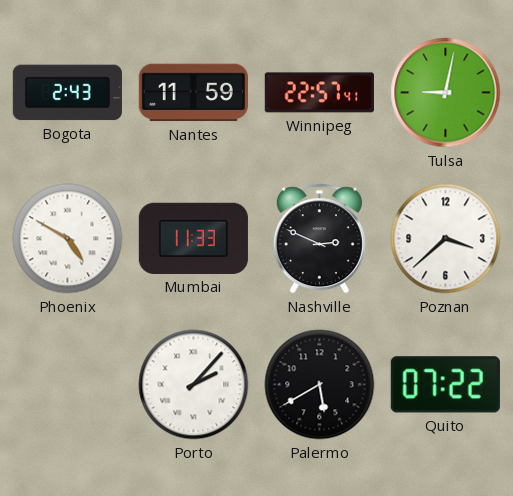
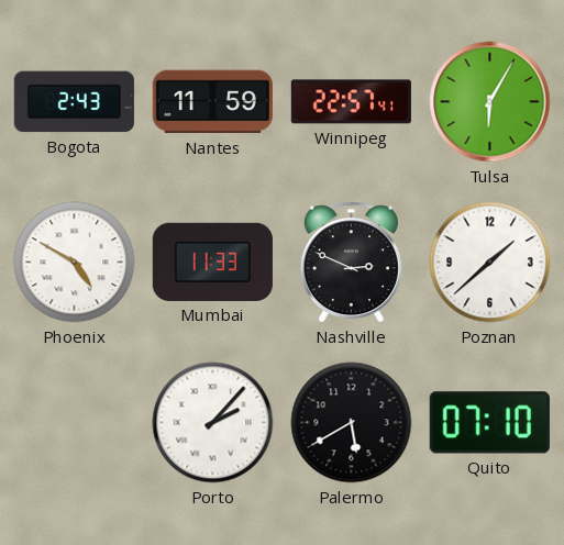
Tulsa: 9:02 -> 6:05 (490, 102)
Poznan: 3:38 -> 1:38 (490, 263)
Quito: 07:22 -> 07:10 (489, 423)
